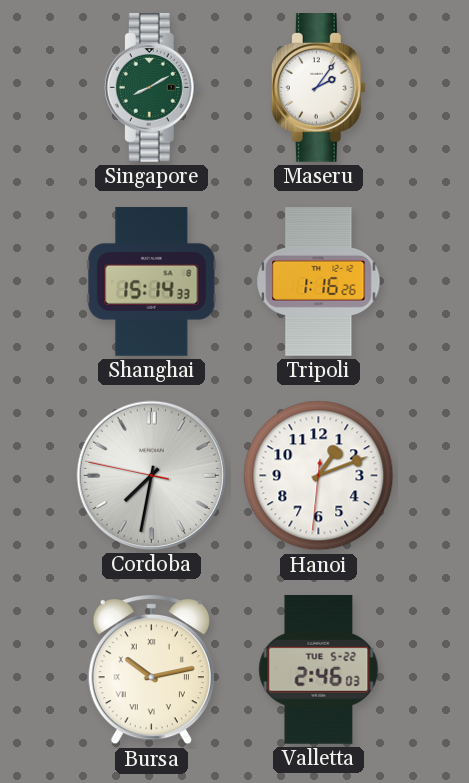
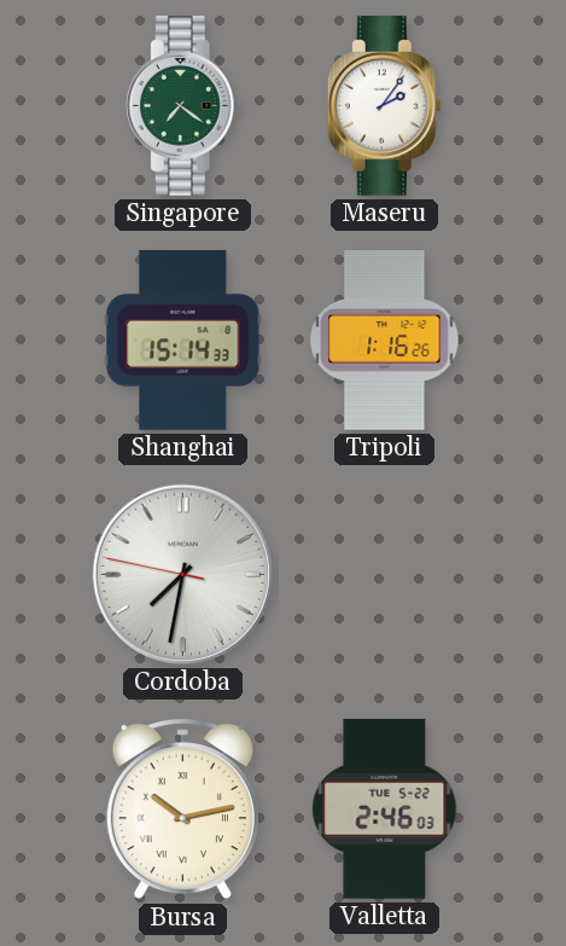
Singapore: 8:10 -> 7:21 (182, 106)
Hanoi: 1:11 -> none (319, 476)
